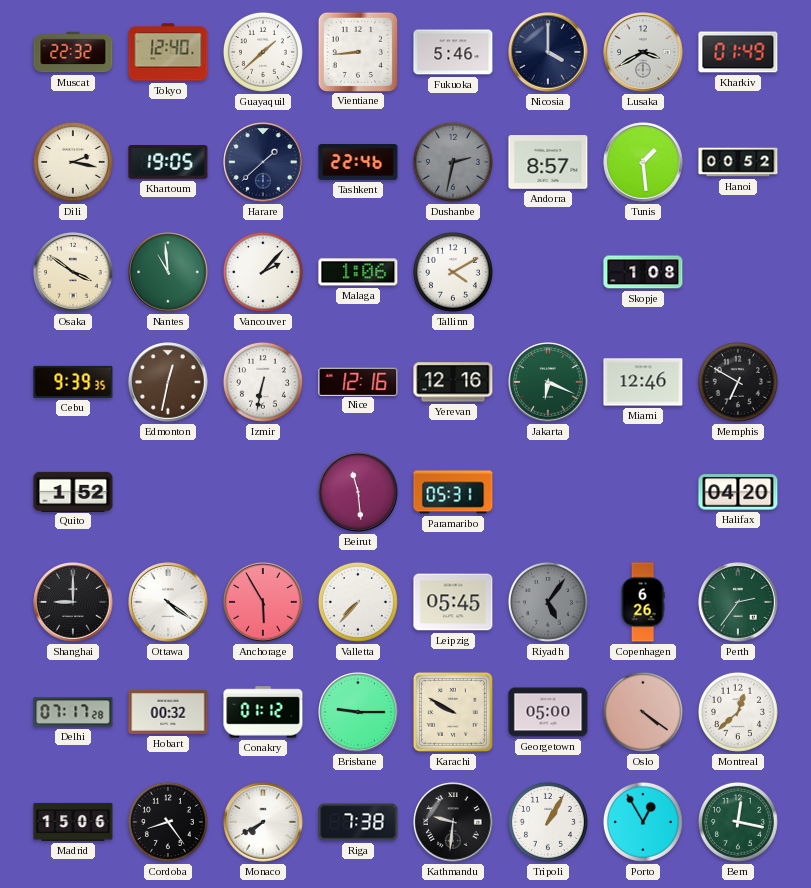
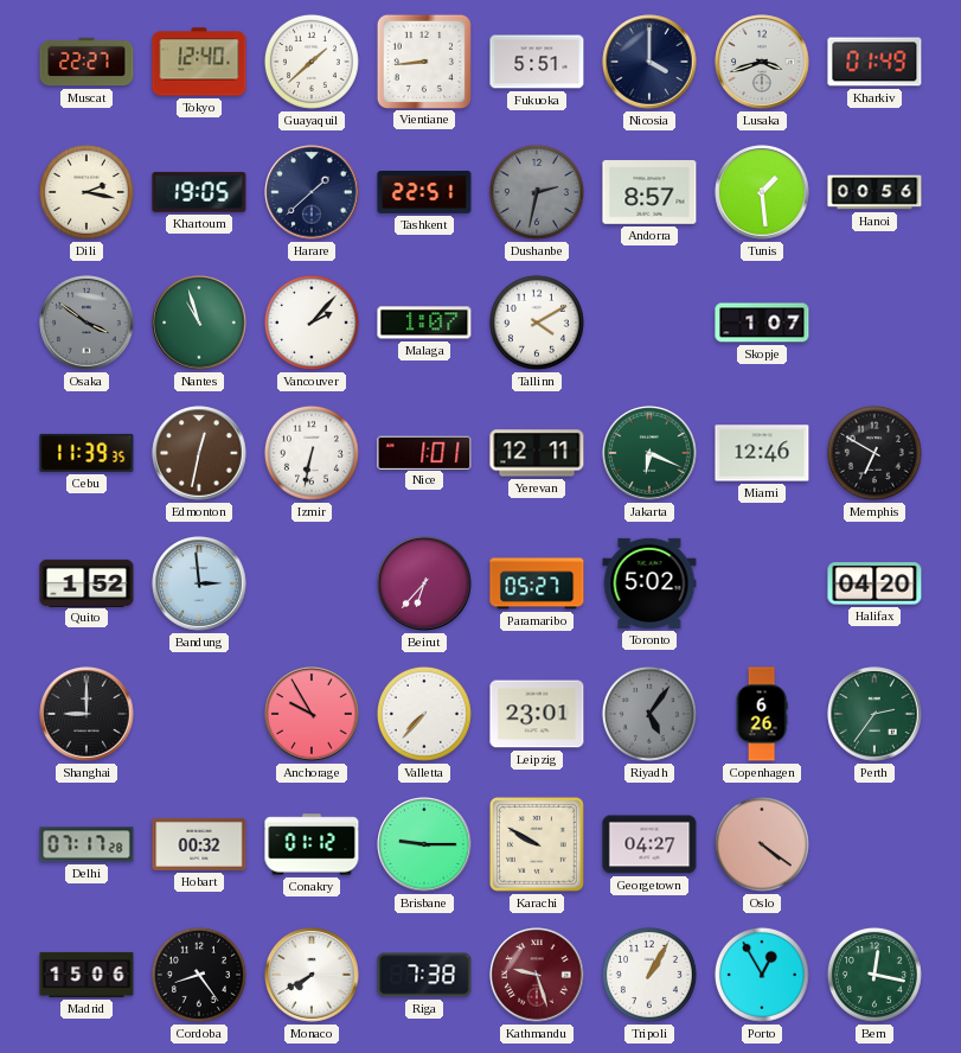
Muscat: 22:32 -> 22:27 (87, 62)
Fukuoka: 5:46 -> 5:51 (537, 62)
Lusaka: 3:40 -> 3:42 (762, 62)
Tashkent: 22:46 -> 22:51 (424, 193)
Hanoi: 00:52 -> 00:56 (874, 192)
Osaka dial: cream -> grey (87, 323)
Nantes: 10:59 -> 10:57 (199, 323)
Malaga: 1:06 -> 1:07 (424, 323)
Skopje: 1:08 -> 1:07 (762, 323)
Cebu: 9:39 -> 11:39 (87, 453)
Nice: 12:16 -> 1:01 (424, 452)
Yerevan: 12:16 -> 12:11 (537, 453)
Bandung: none -> 2:59 (199, 583)
Beirut: 11:29 -> 6:37 (424, 583)
Paramaribo: 05:31 -> 05:27 (537, 583)
Toronto: none -> 5:02 (649, 583)
Ottawa: 4:21 -> none (168, 602)
Anchorage: 5:55 -> 9:55 (312, 714)
Leipzig: 05:45 -> 23:01 (537, 714)
Georgetown: 05:00 -> 04:27 (649, 844)
Montreal: 12:38 -> none (738, 712)
Kathmandu: 9:31 -> 9:27 (537, 975)
Kathmandu dial: black -> burgundy (537, 975)
